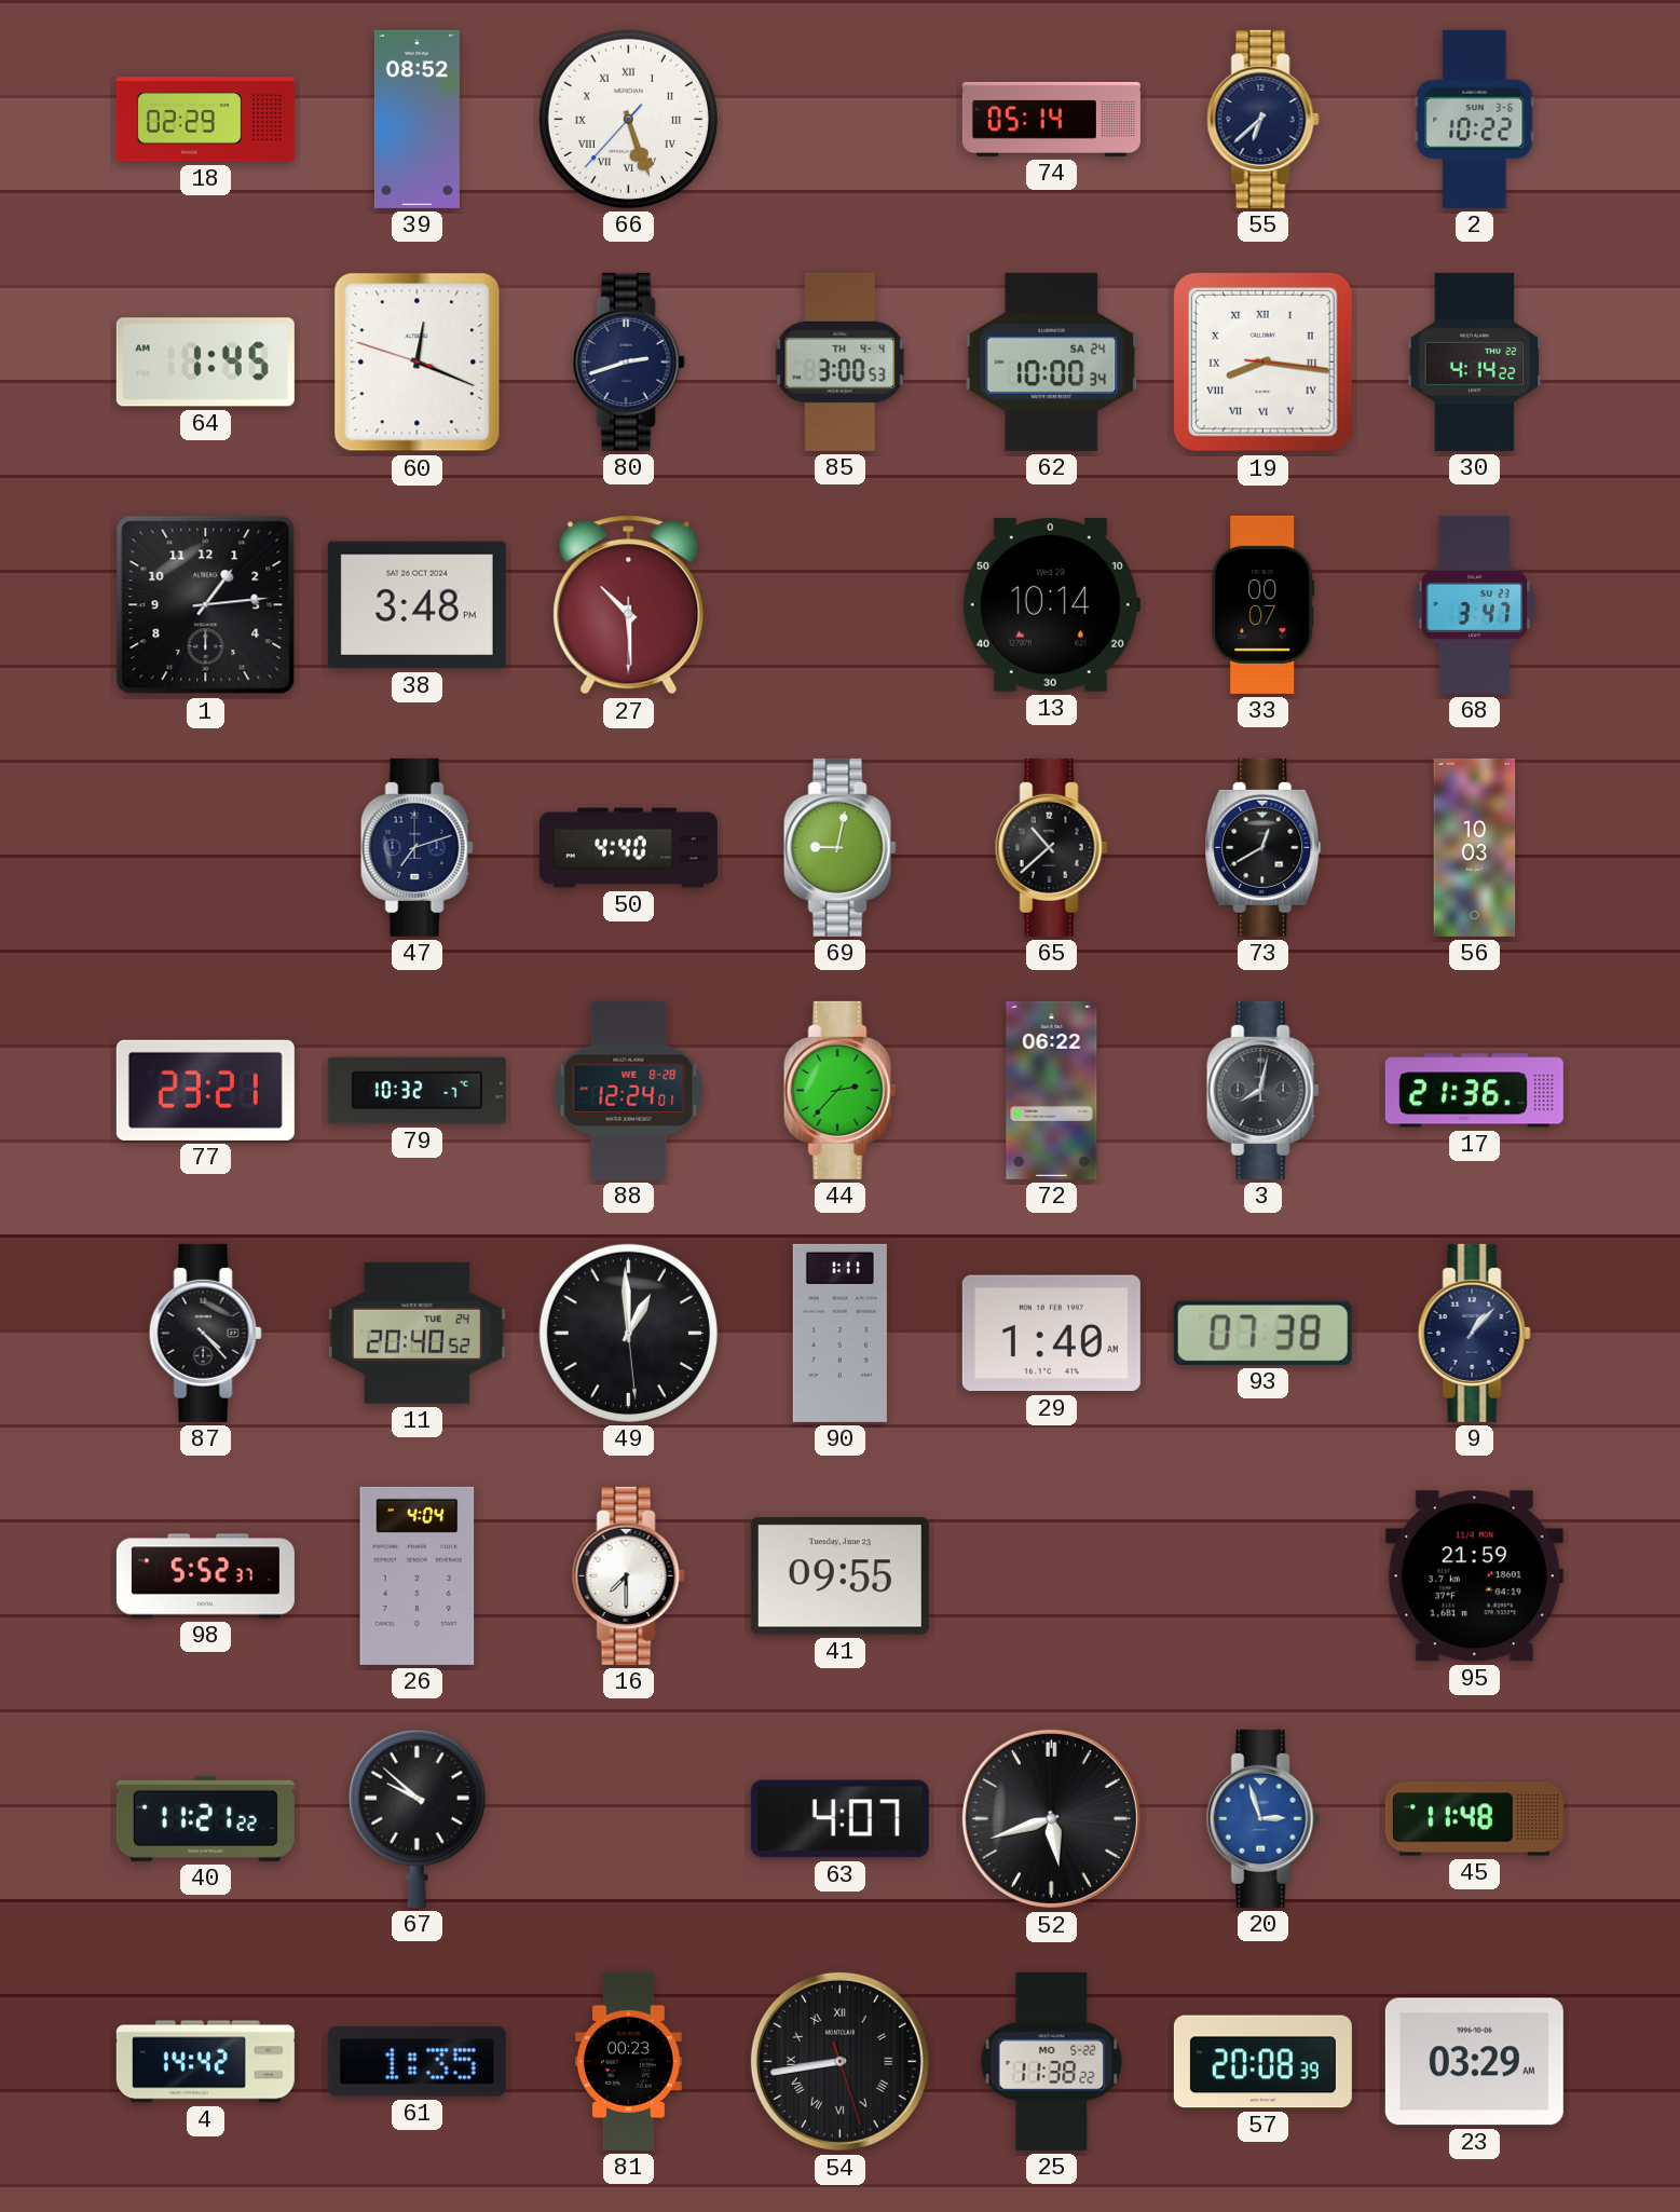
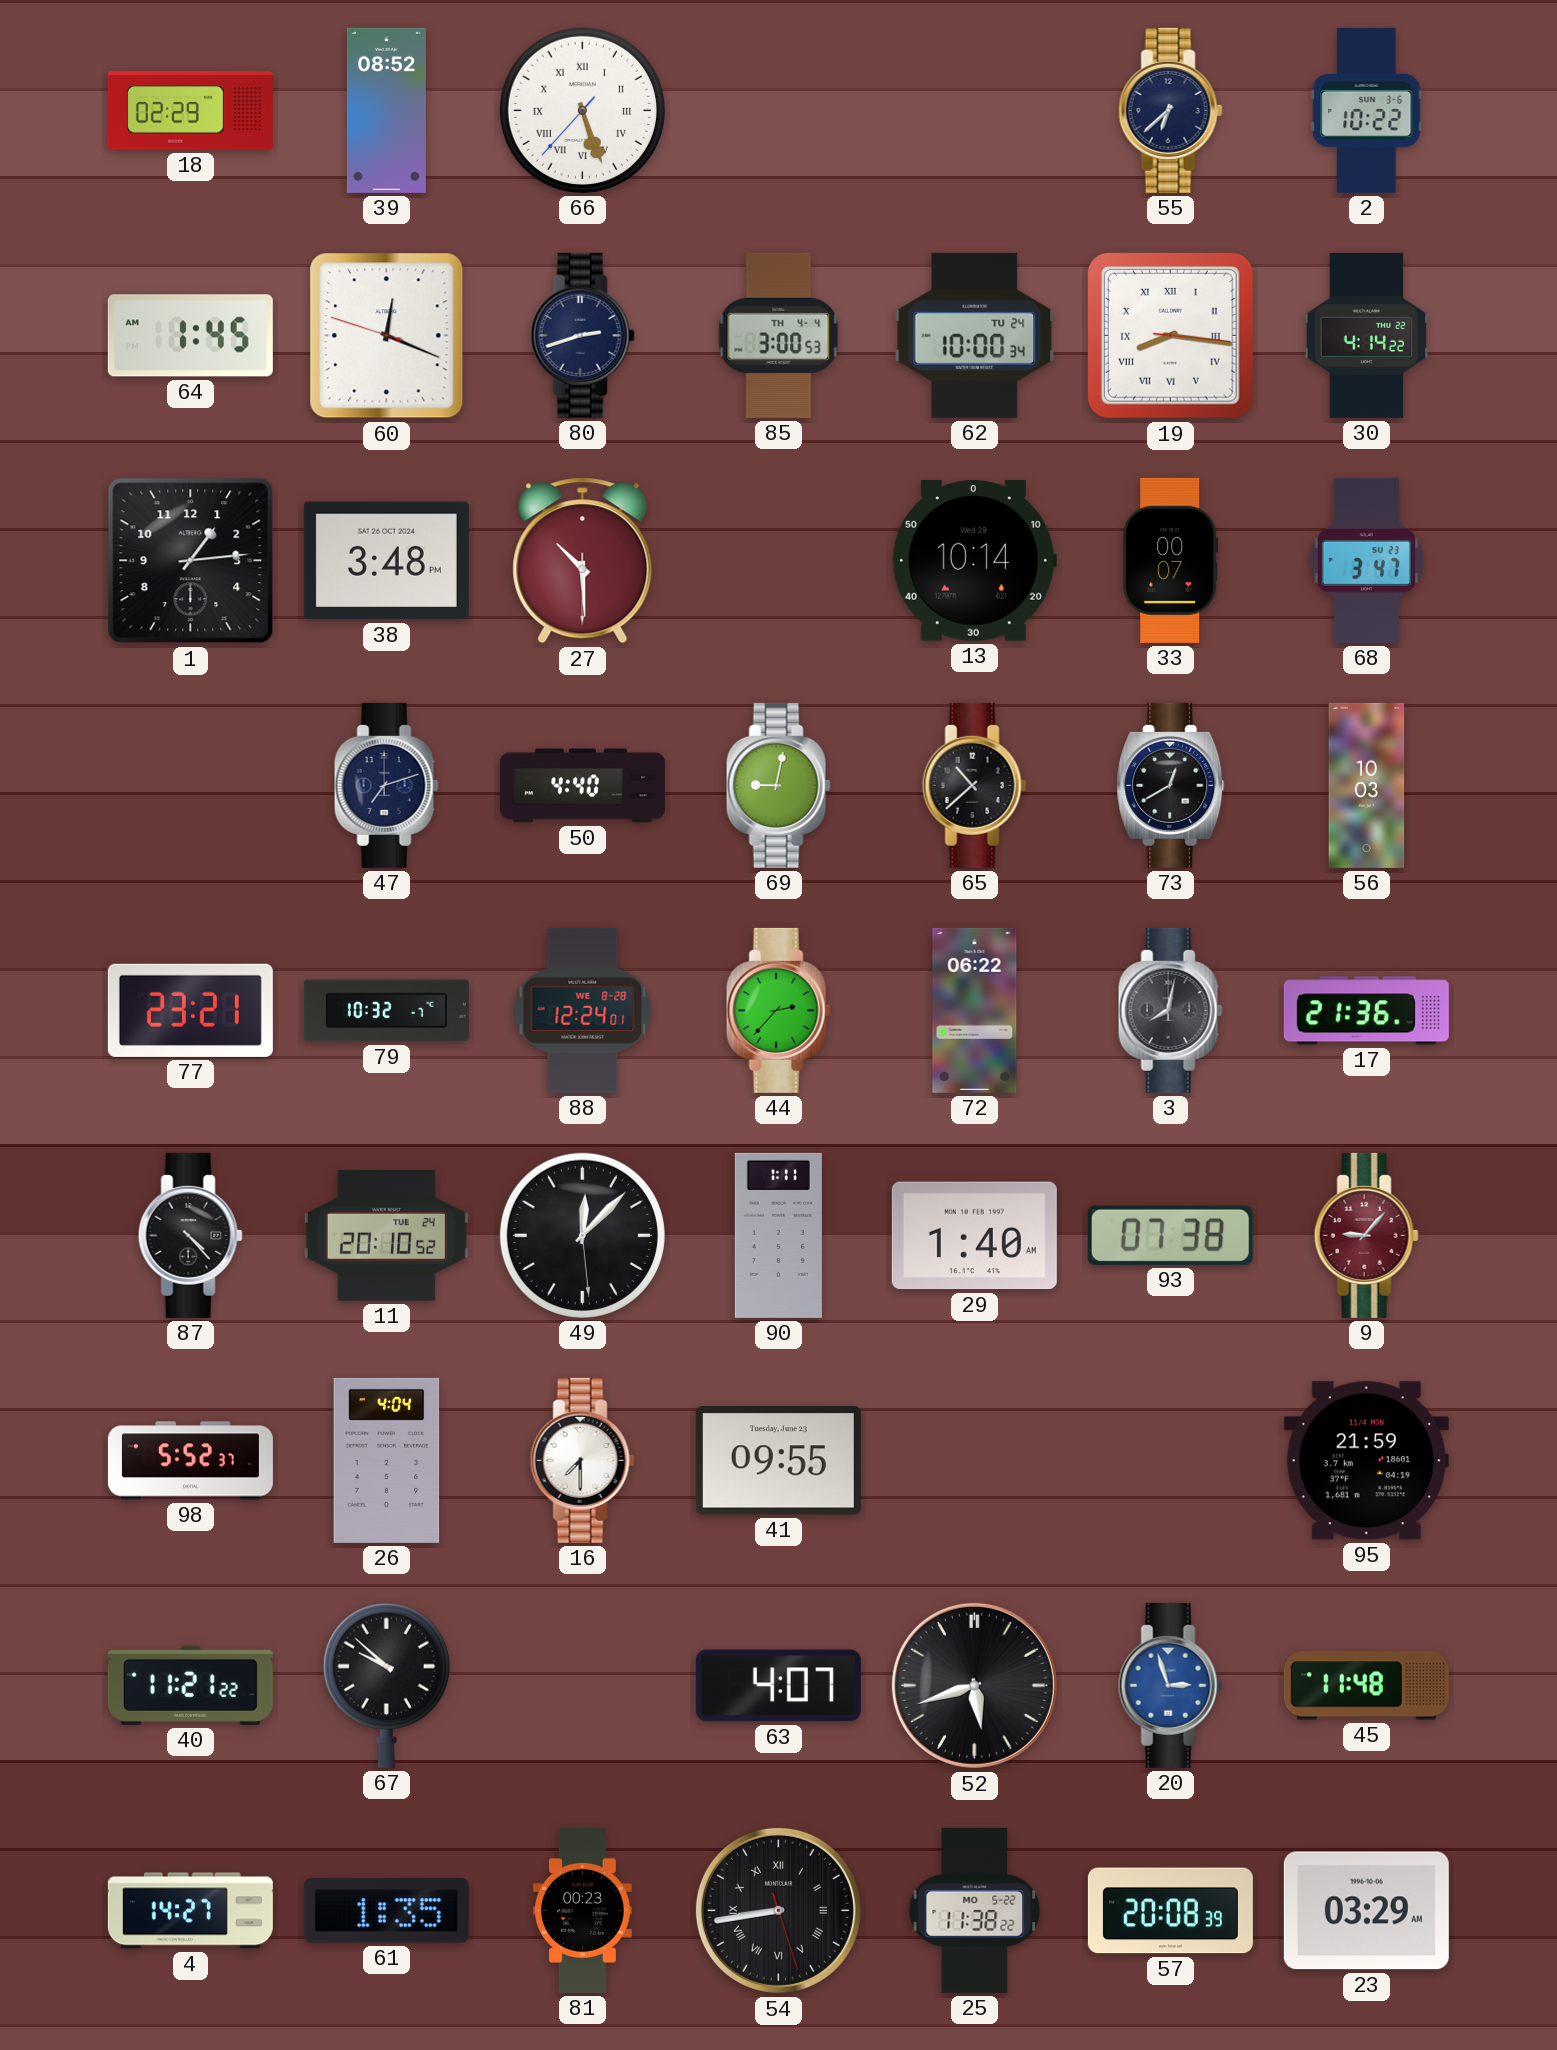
74: 05:14 -> none (1051, 119)
62 date: SA 24 -> TU 24 (975, 335)
11: 20:40 -> 20:10 (386, 1235)
49: 12:59 -> 12:07 (582, 1235)
9: 1:07 -> 9:07 (1366, 1235)
9 dial: navy -> burgundy (1366, 1235)
4: 14:42 -> 14:27 (190, 1911)
